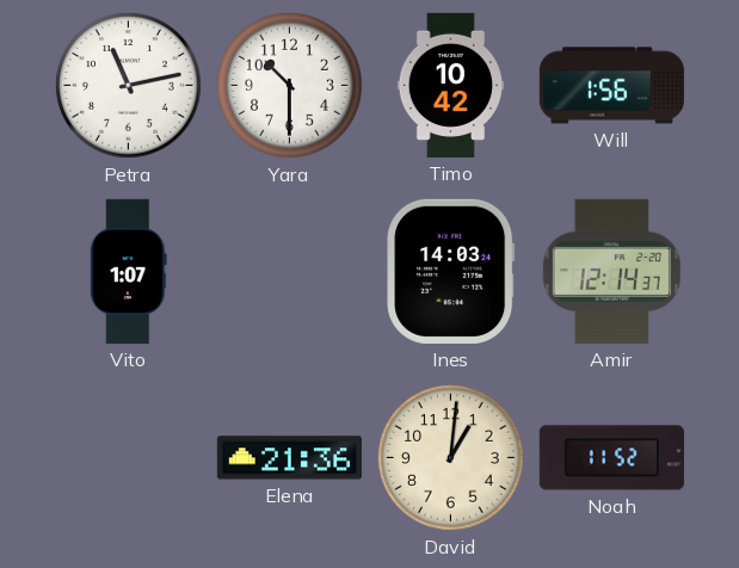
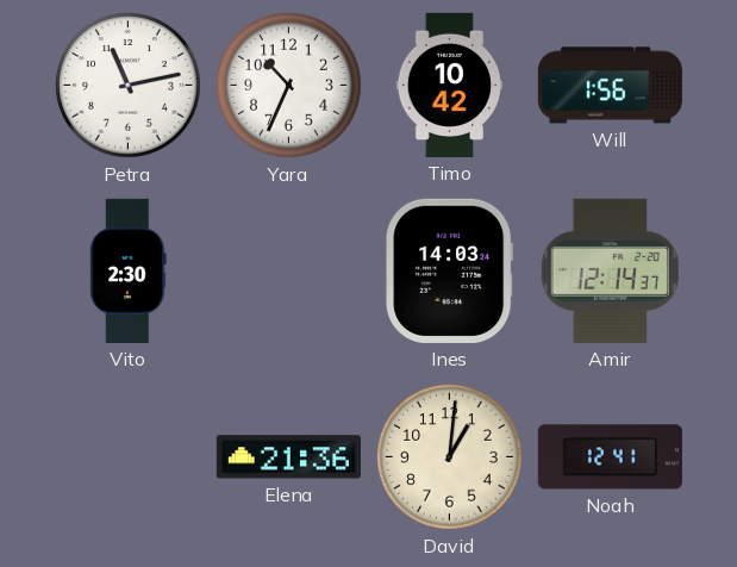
Yara: 10:30 -> 10:34 (289, 86)
Vito: 1:07 -> 2:30 (129, 270)
Noah: 11:52 -> 12:41 (610, 457)
